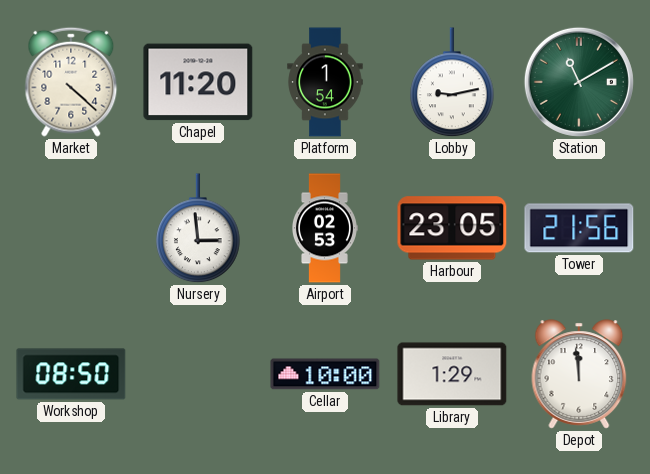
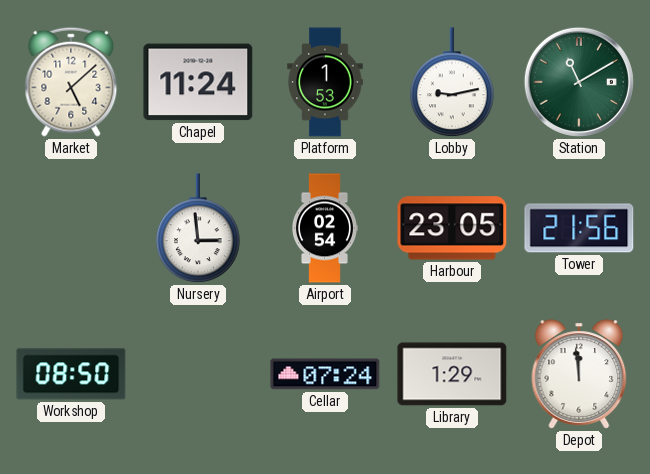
Market: 4:22 -> 5:08 (71, 82)
Chapel: 11:20 -> 11:24 (198, 82)
Platform: 1:54 -> 1:53 (325, 82)
Airport: 02:53 -> 02:54 (325, 228)
Cellar: 10:00 -> 07:24 (325, 374)
